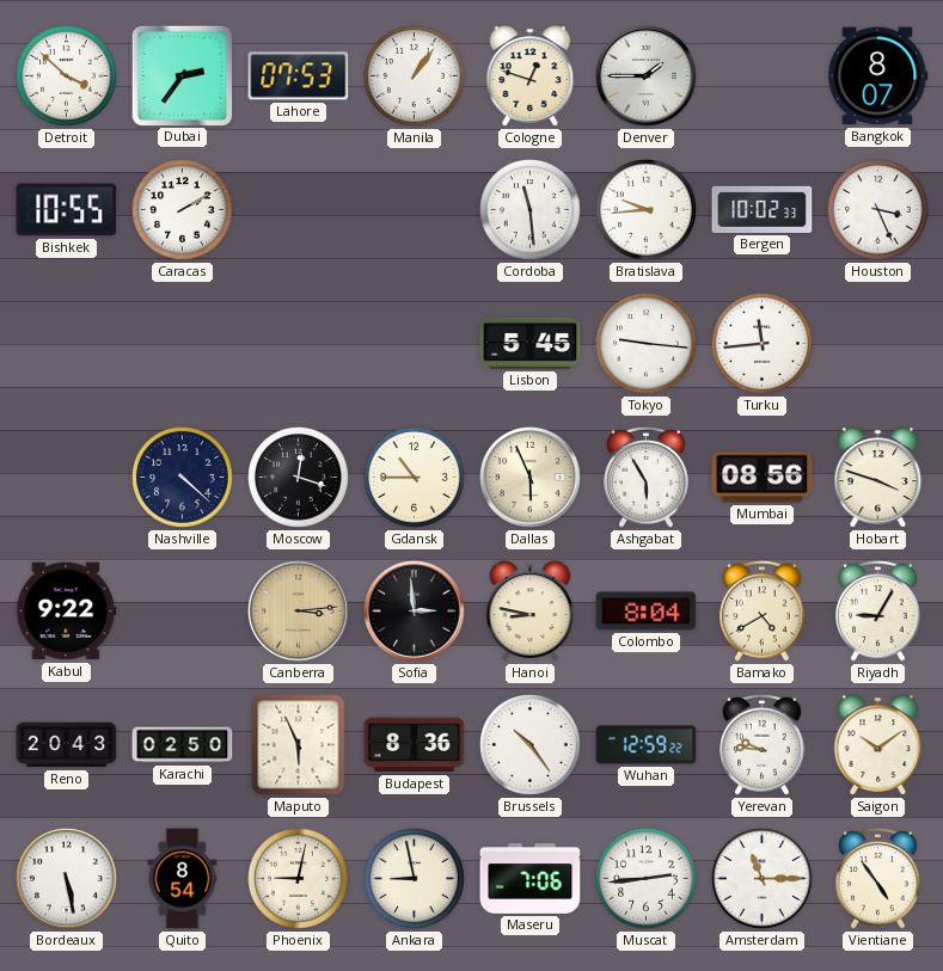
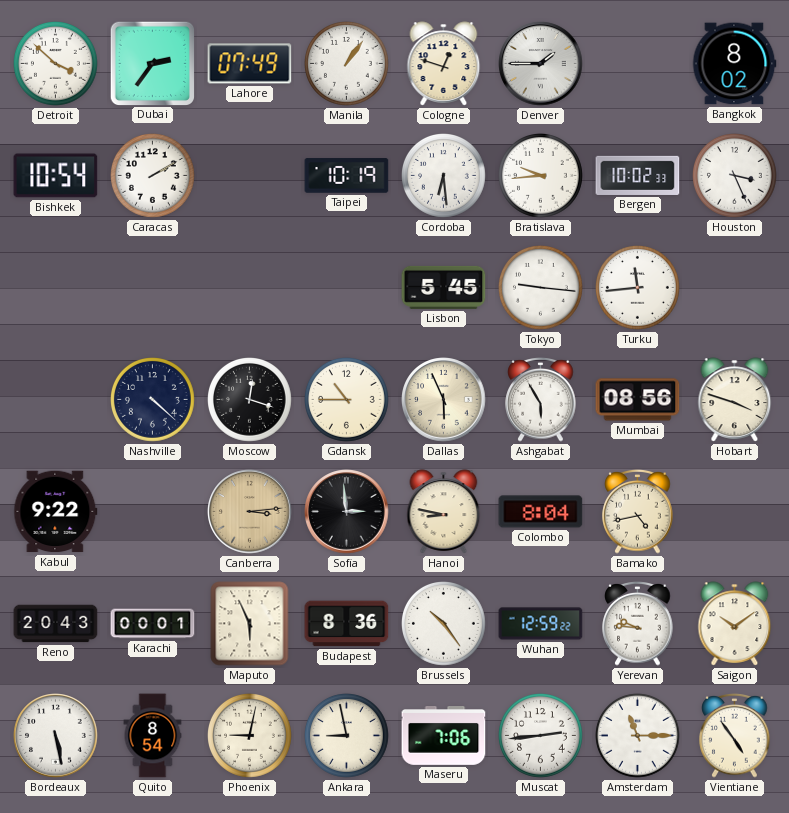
Lahore: 07:53 -> 07:49 (250, 64)
Bangkok: 8:07 -> 8:02 (734, 64)
Bishkek: 10:55 -> 10:54 (56, 176)
Taipei: none -> 10:19 (347, 176)
Cordoba: 11:29 -> 6:29 (444, 176)
Bamako: 4:40 -> 4:43 (638, 512)
Riyadh: 9:05 -> none (878, 612)
Karachi: 02:50 -> 00:01 (153, 624)
